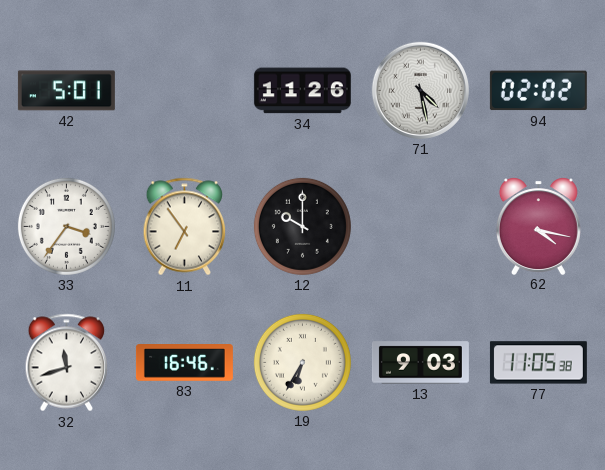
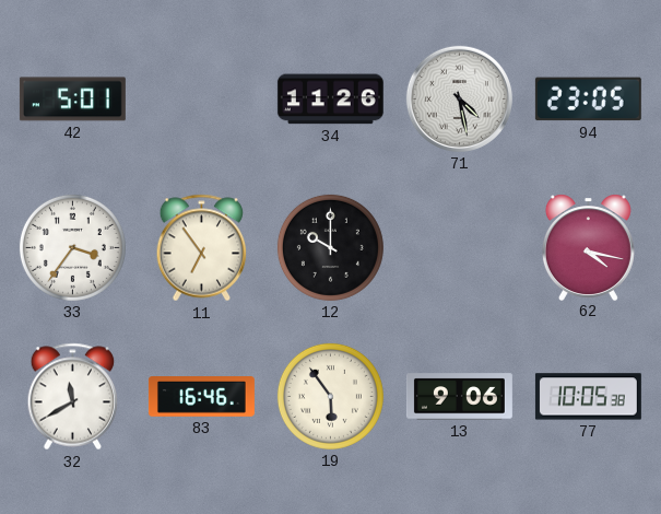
94: 02:02 -> 23:05 (588, 100)
32: 11:42 -> 11:40 (73, 397)
19: 6:35 -> 5:54 (330, 396)
13: 9:03 -> 9:06 (459, 397)
77: 11:05 -> 10:05 (588, 397)
